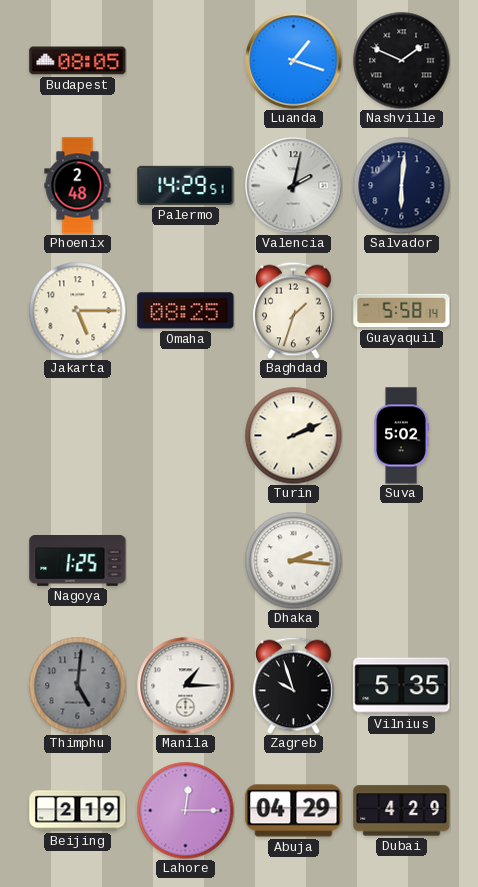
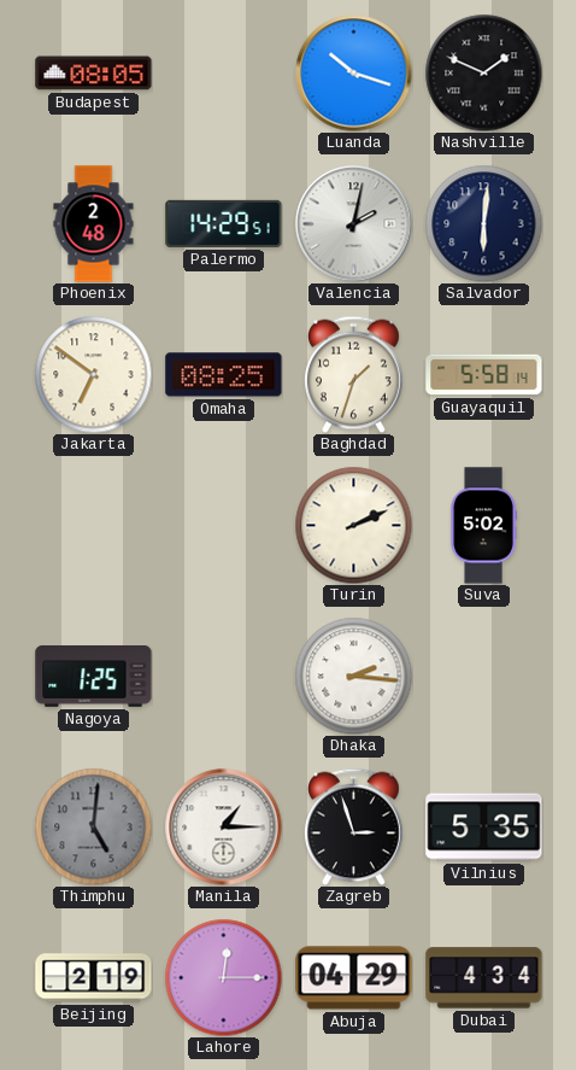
Luanda: 1:18 -> 10:18 (354, 74)
Jakarta: 5:15 -> 6:51 (93, 374)
Zagreb: 9:57 -> 2:57 (354, 826)
Dubai: 4:29 -> 4:34 (484, 978)
